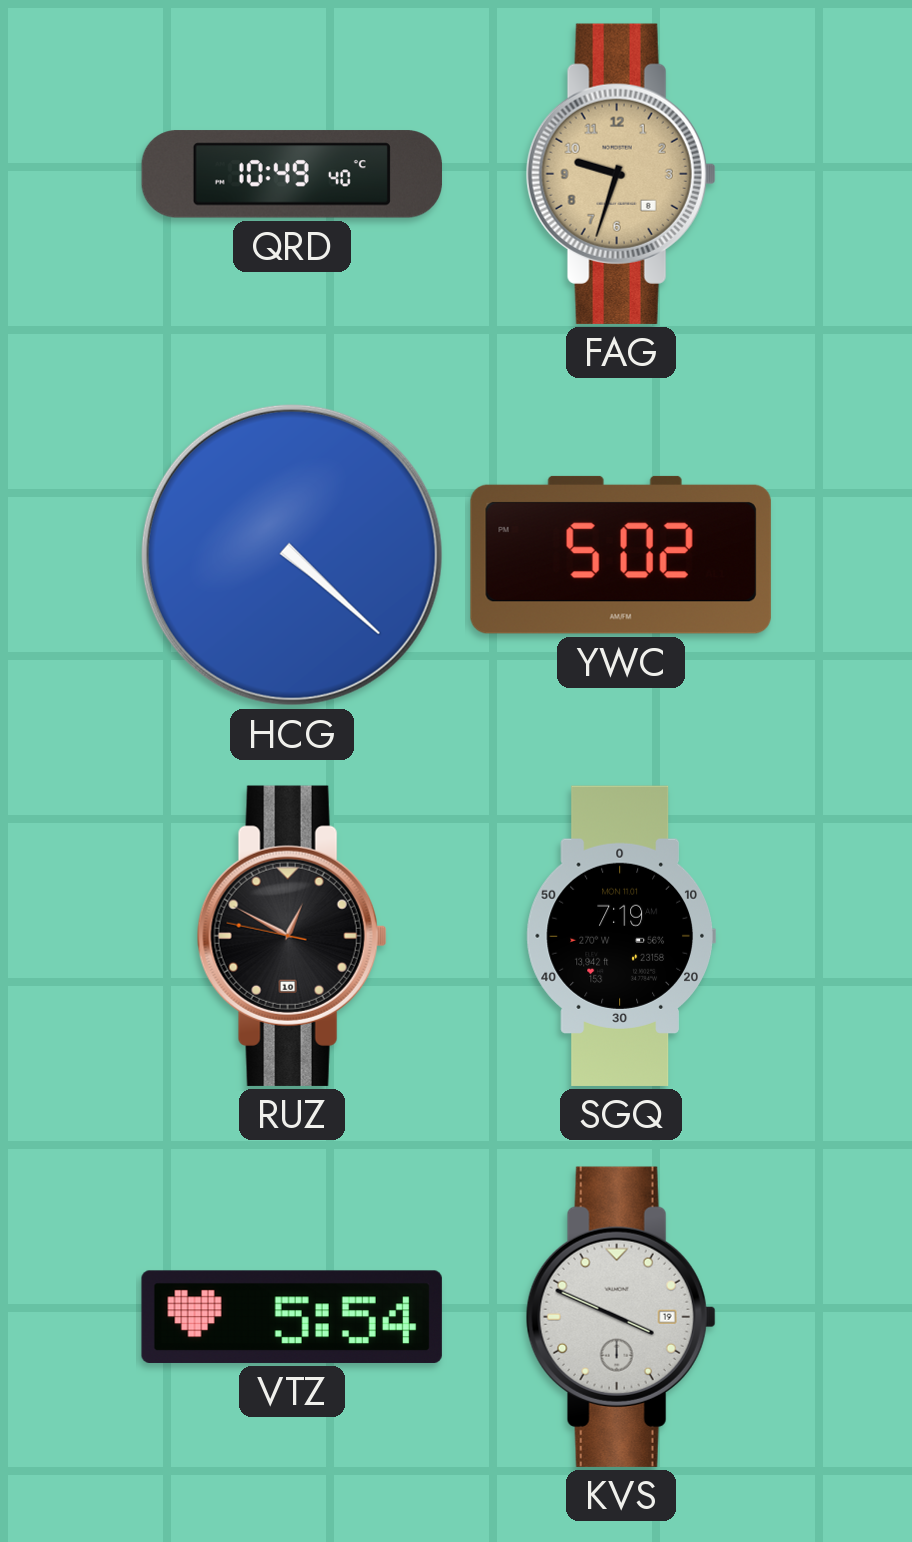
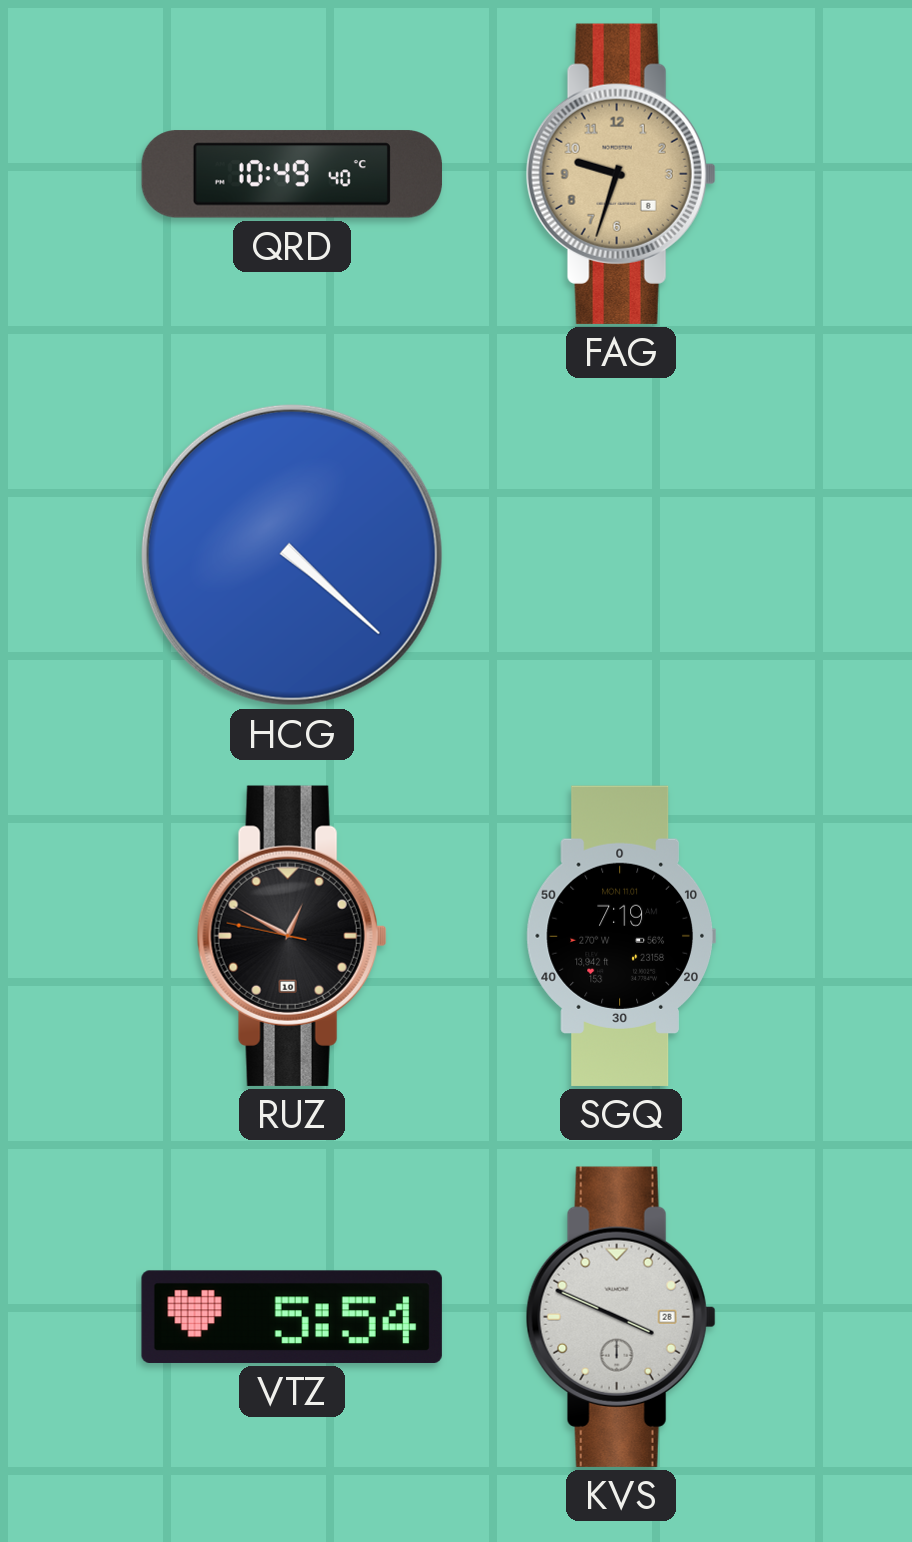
YWC: 5:02 -> none (621, 555)
KVS date: 19 -> 28 (621, 1317)
